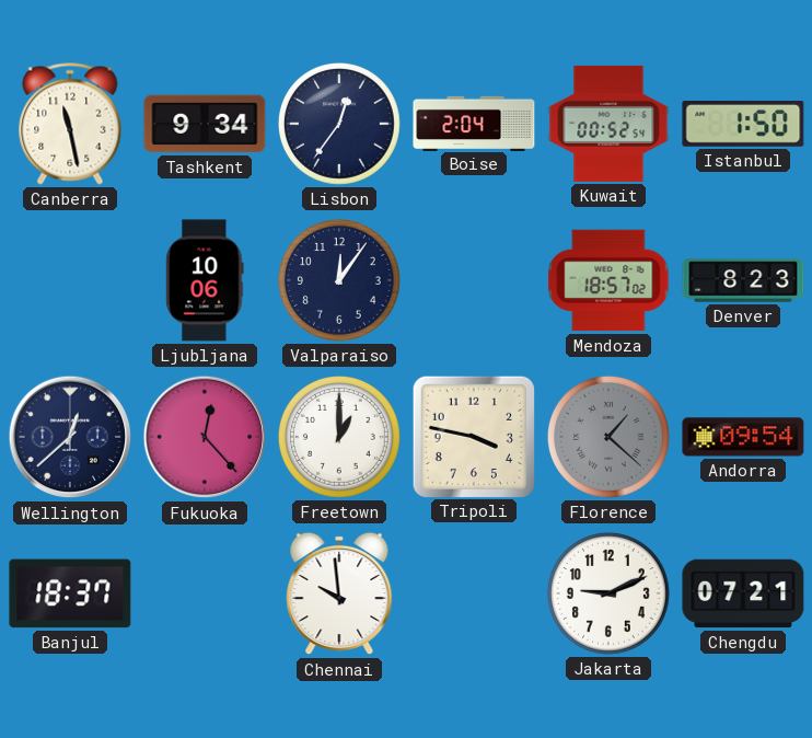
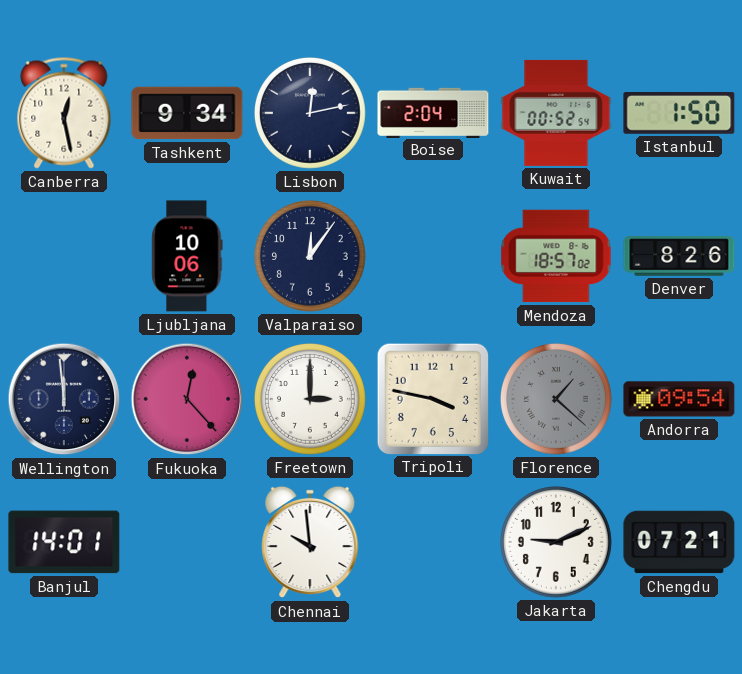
Canberra: 11:28 -> 12:28 (64, 113)
Lisbon: 12:36 -> 12:13 (310, 113)
Denver: 8:23 -> 8:26 (679, 256)
Wellington: 12:38 -> 11:59 (64, 399)
Freetown: 1:00 -> 3:00 (310, 399)
Banjul: 18:37 -> 14:01 (64, 542)
